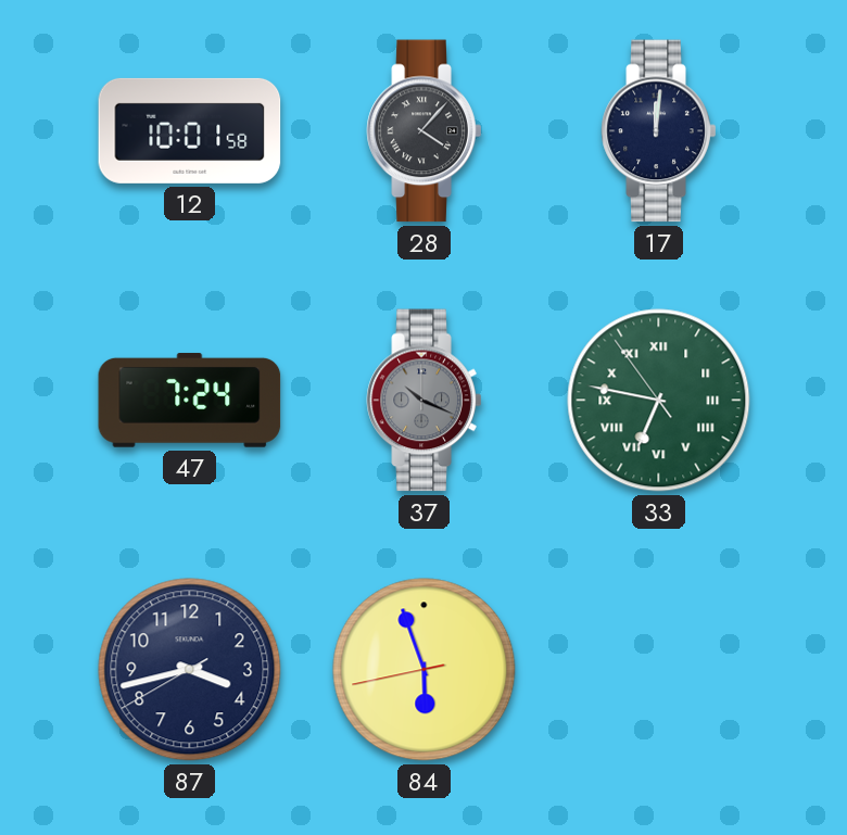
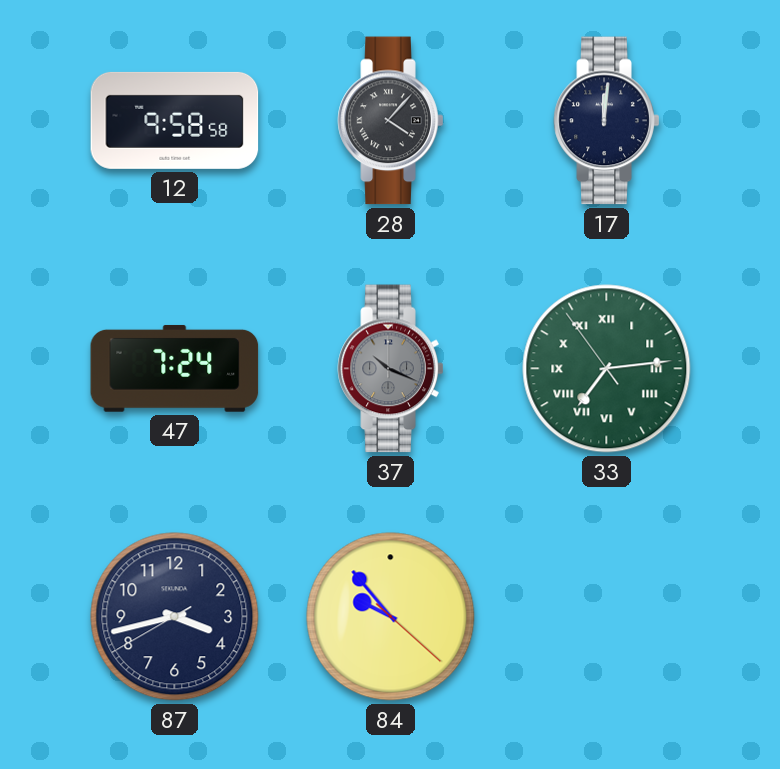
12: 10:01 -> 9:58 (175, 120)
33: 6:46 -> 7:13 (607, 369)
84: 5:56 -> 9:53 (391, 617)
